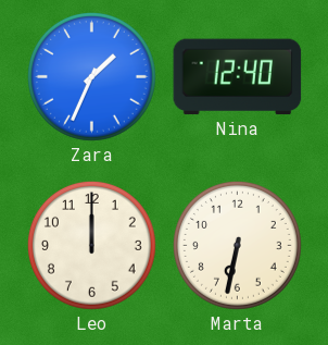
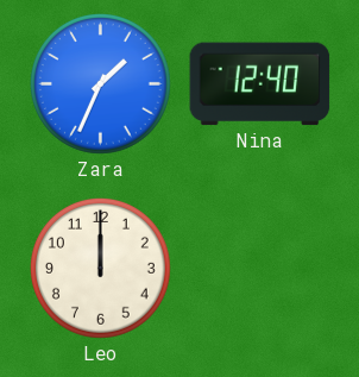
Marta: 6:32 -> none (238, 245)
